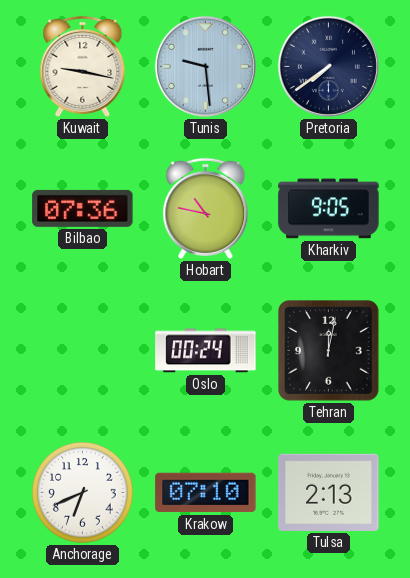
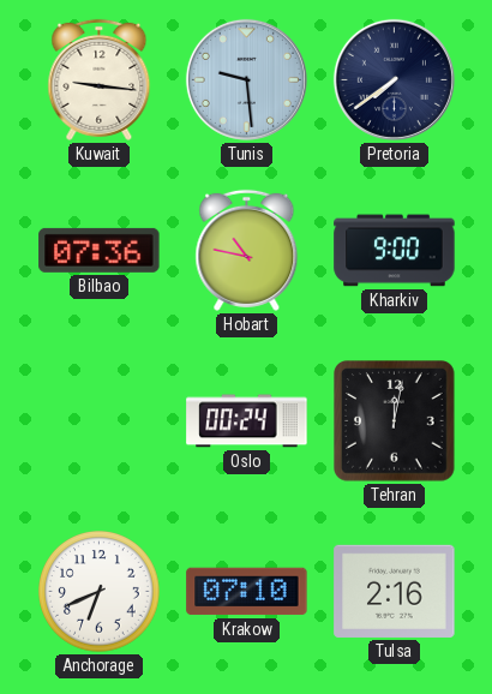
Kuwait: 9:17 -> 9:16 (100, 79)
Kharkiv: 9:05 -> 9:00 (395, 251)
Tulsa: 2:13 -> 2:16 (395, 591)
